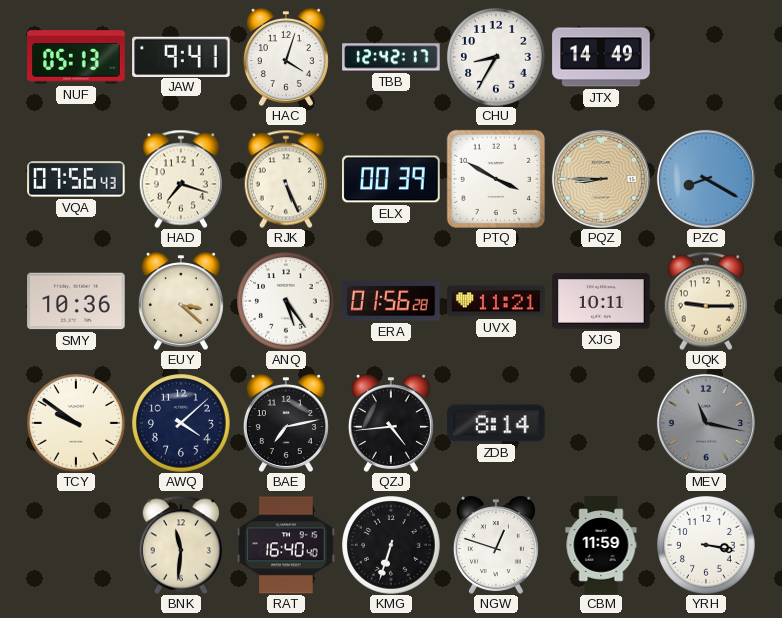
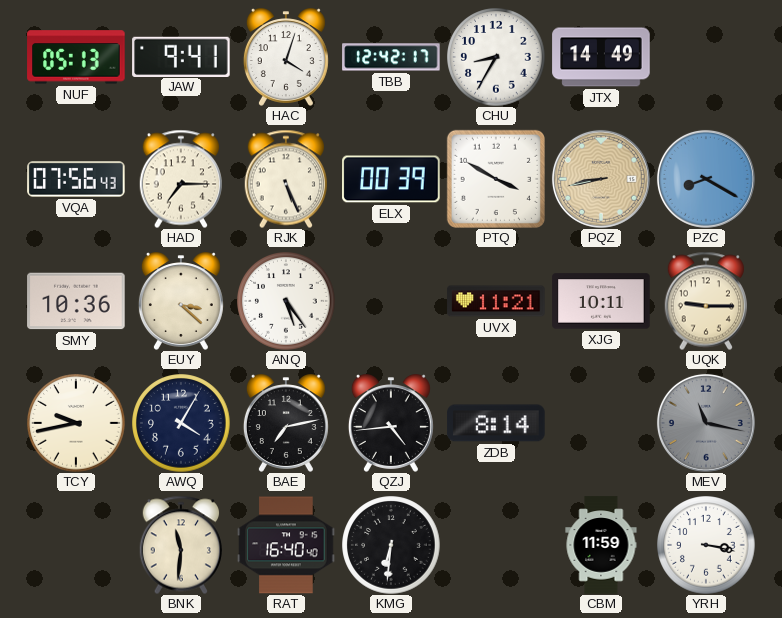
HAD: 7:18 -> 7:15 (180, 179)
PQZ: 8:45 -> 8:43 (601, 179)
ERA: 01:56 -> none (391, 301)
TCY: 9:51 -> 9:43 (76, 423)
AWQ: 4:08 -> 4:05 (181, 423)
KMG: 6:33 -> 6:31 (391, 545)
NGW: 12:48 -> none (496, 545)
